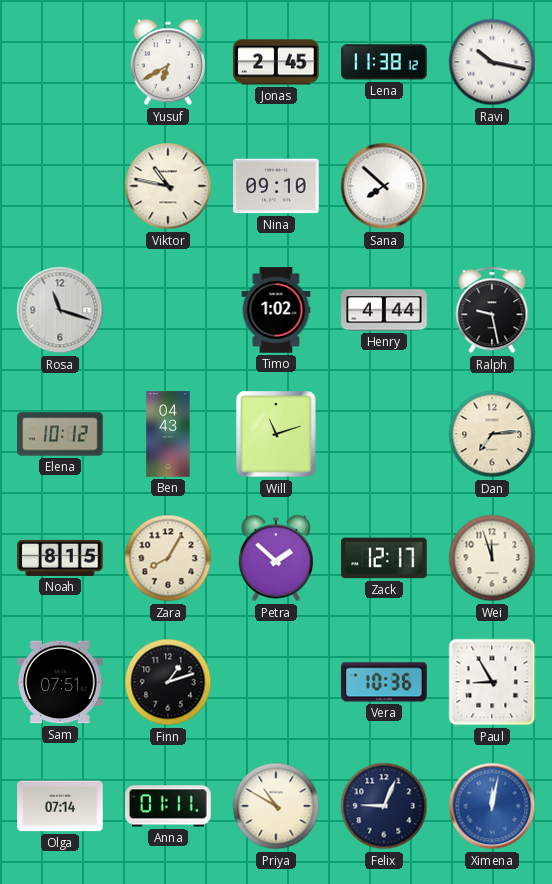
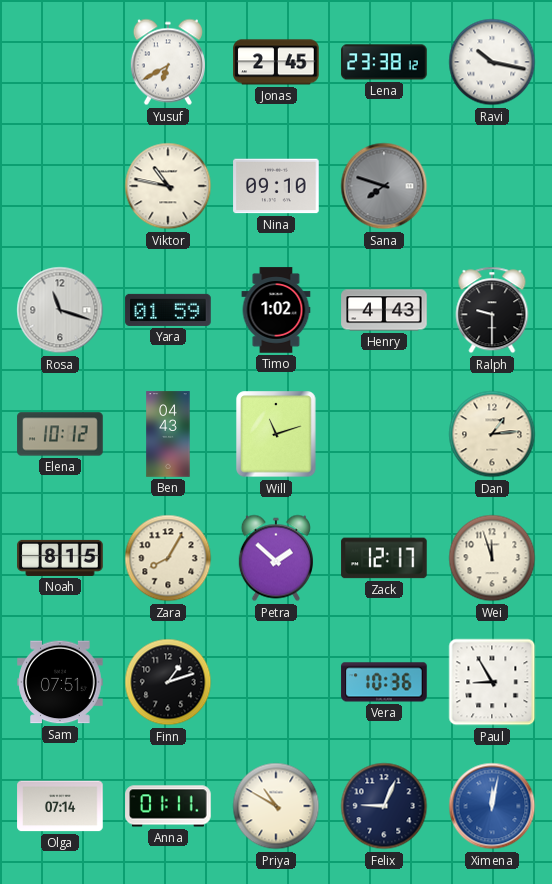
Lena: 11:38 -> 23:38 (384, 62)
Sana: 7:52 -> 7:48 (384, 186)
Sana dial: white -> grey (384, 186)
Yara: none -> 01:59 (168, 310)
Henry: 4:44 -> 4:43 (384, 310)
Ralph: 9:28 -> 9:30 (492, 310)
Dan: 7:14 -> 1:14 (492, 434)
